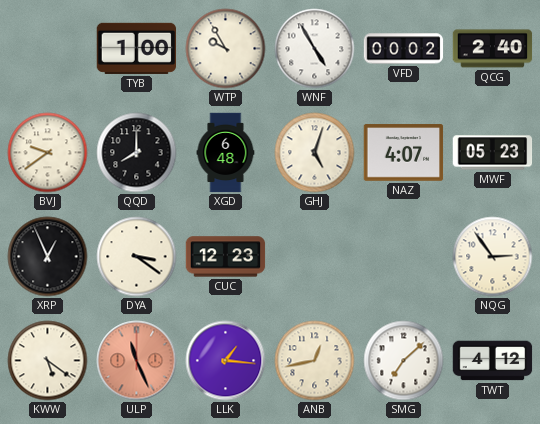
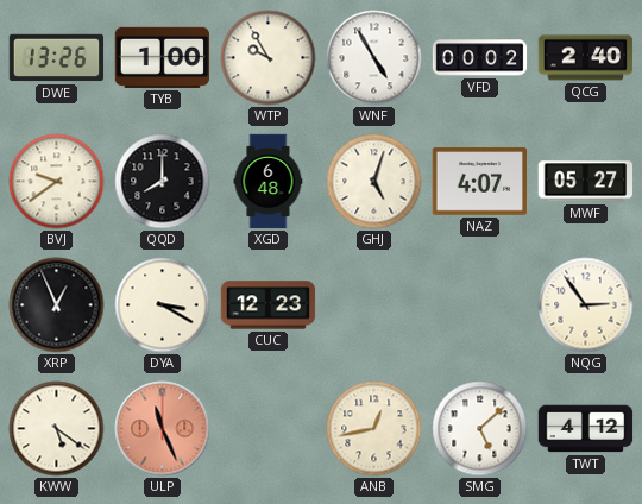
DWE: none -> 13:26 (57, 58)
MWF: 05:23 -> 05:27 (586, 182)
DYA: 3:21 -> 3:20 (163, 305)
LLK: 1:16 -> none (226, 361)
SMG: 7:08 -> 5:08 (480, 429)
